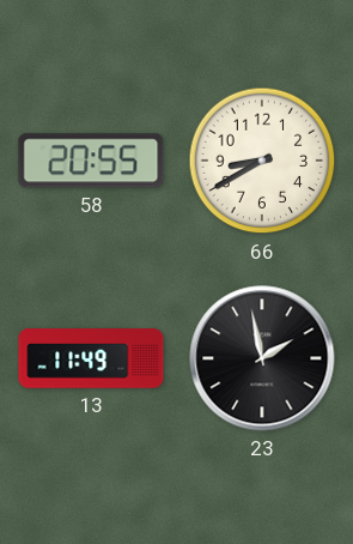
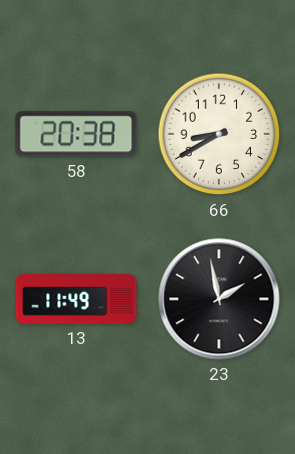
58: 20:55 -> 20:38 (76, 134)
